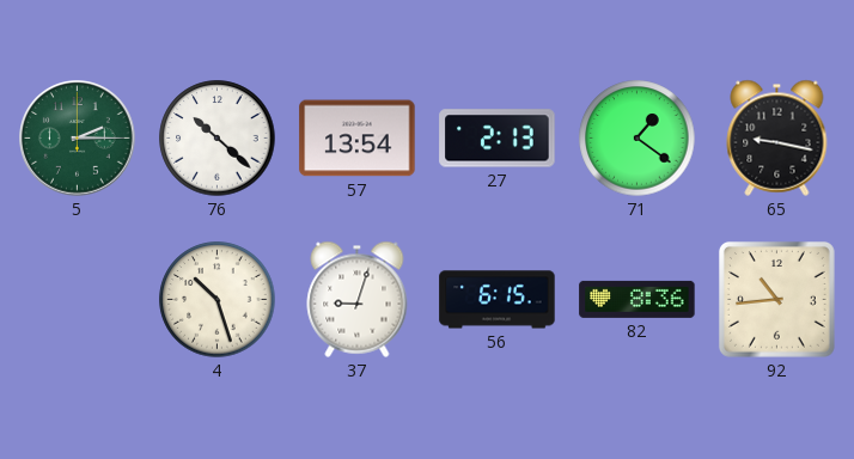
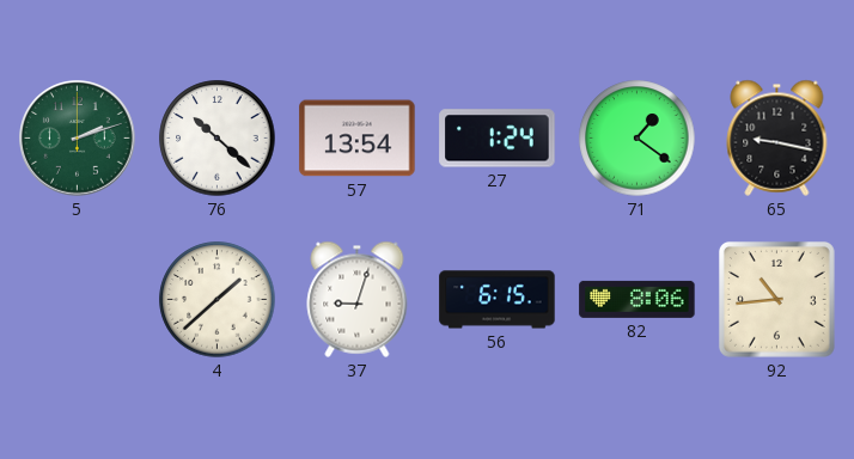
5: 2:15 -> 2:12 (78, 139)
27: 2:13 -> 1:24 (498, 139)
4: 10:27 -> 1:38 (218, 300)
82: 8:36 -> 8:06 (638, 299)
